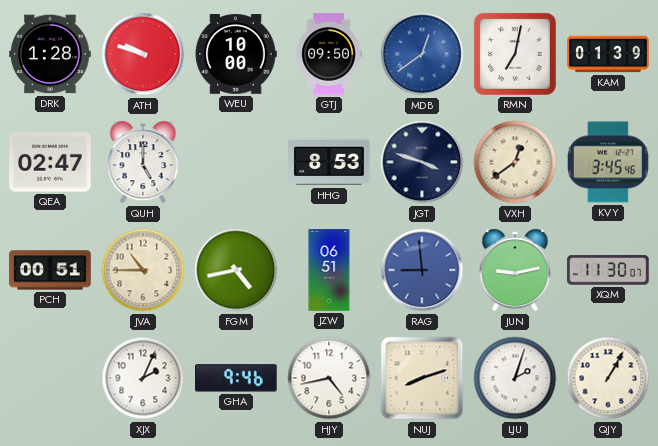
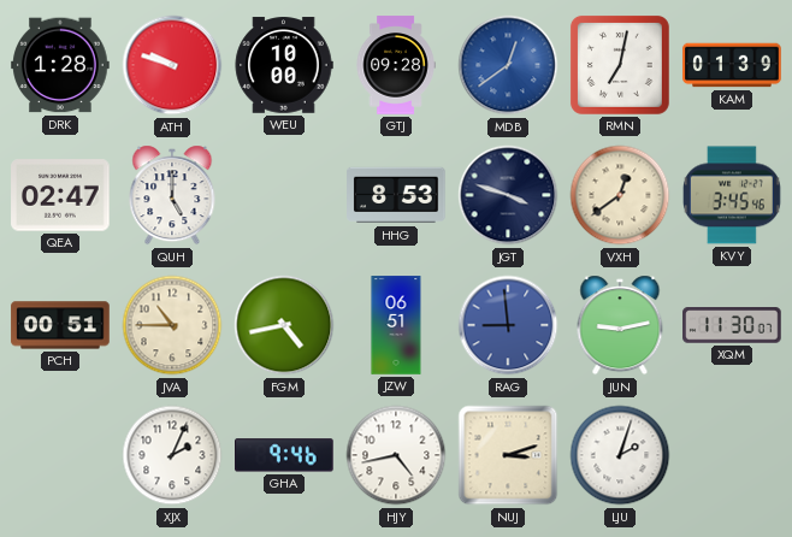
GTJ: 09:50 -> 09:28 (396, 65)
NUJ: 8:12 -> 3:12 (508, 455)
QJY: 1:05 -> none (608, 378)
